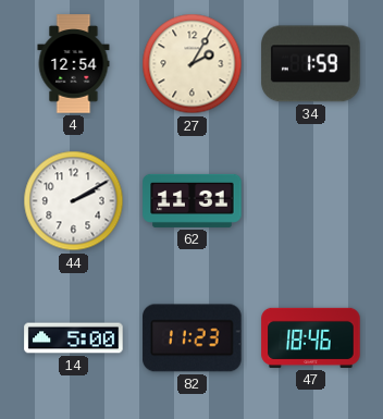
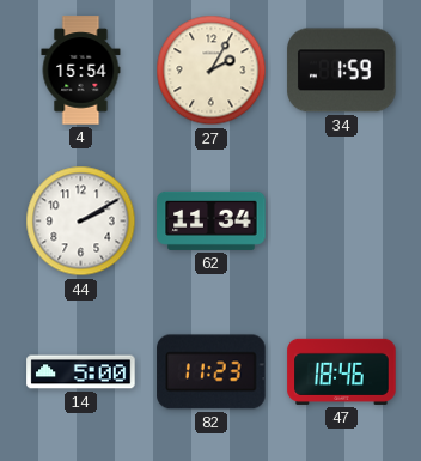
4: 12:54 -> 15:54 (81, 71)
62: 11:31 -> 11:34 (212, 220)
